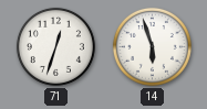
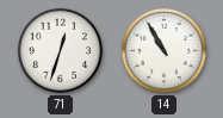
14: 5:57 -> 10:55 (163, 50)
